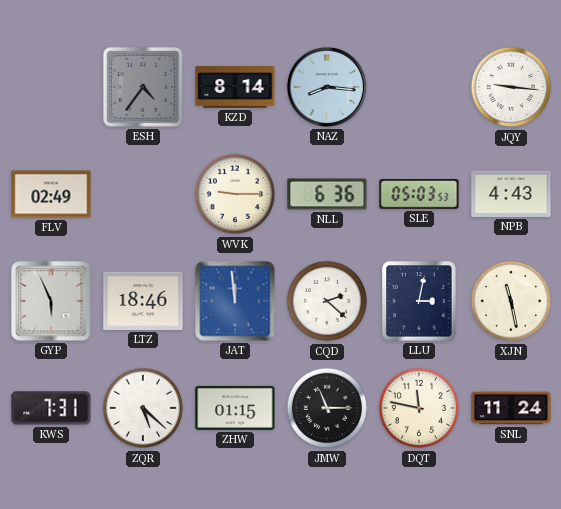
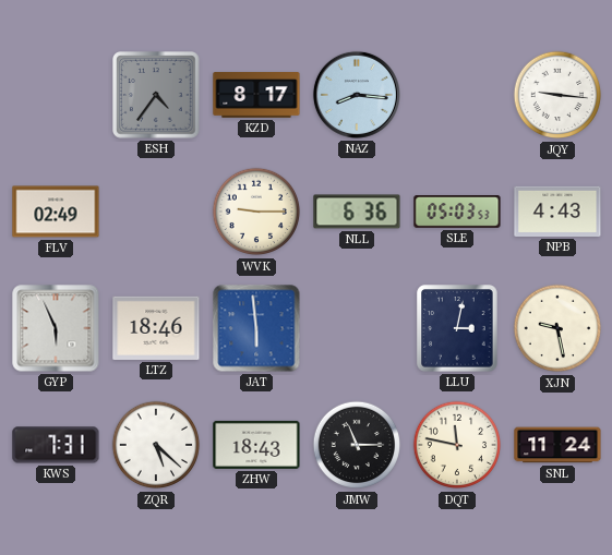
KZD: 8:14 -> 8:17 (256, 95)
JAT: 11:59 -> 5:59 (256, 328)
CQD: 2:22 -> none (327, 301)
XJN: 11:28 -> 9:28 (557, 328)
ZHW: 01:15 -> 18:43 (256, 445)
